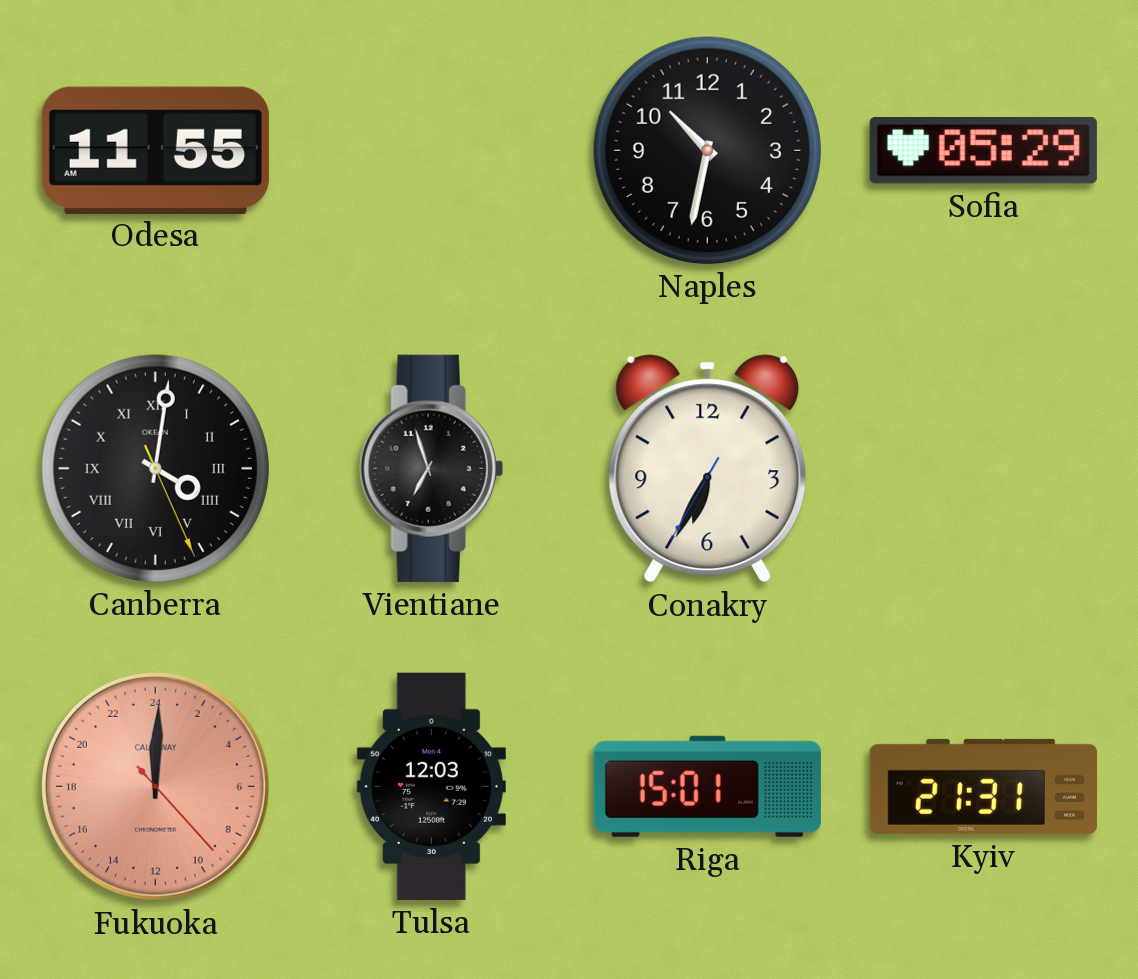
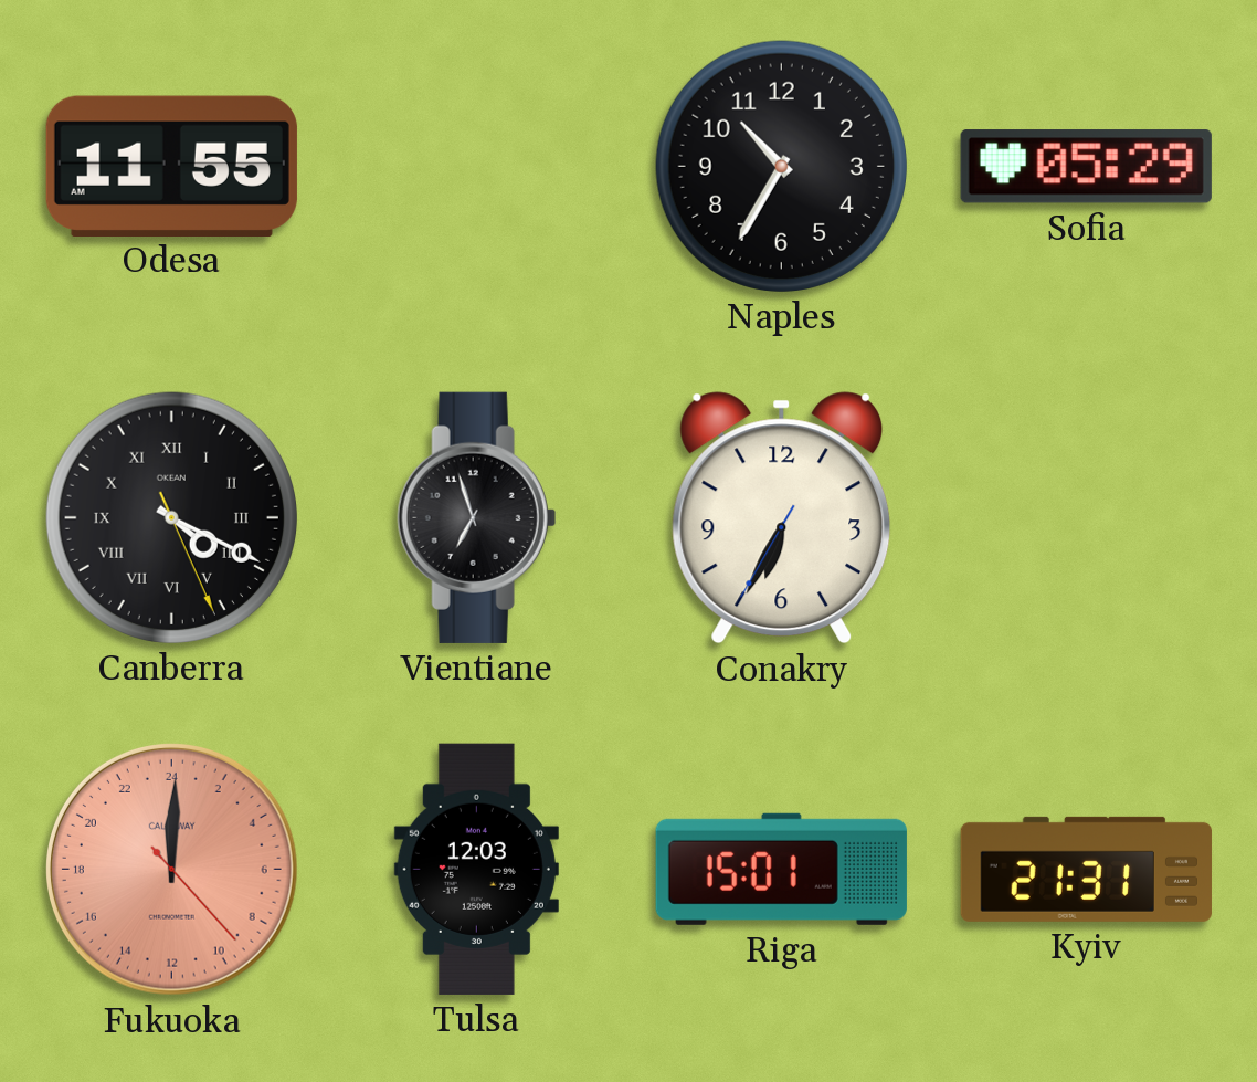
Naples: 10:32 -> 10:35 (781, 166)
Canberra: 4:01 -> 4:19 (171, 517)
